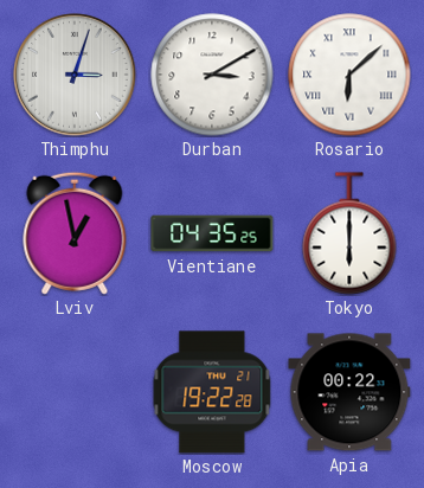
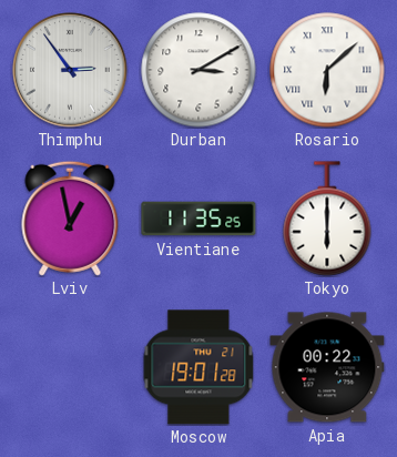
Thimphu: 3:03 -> 2:54 (70, 70)
Vientiane: 04:35 -> 11:35 (198, 219)
Moscow: 19:22 -> 19:01 (198, 367)
